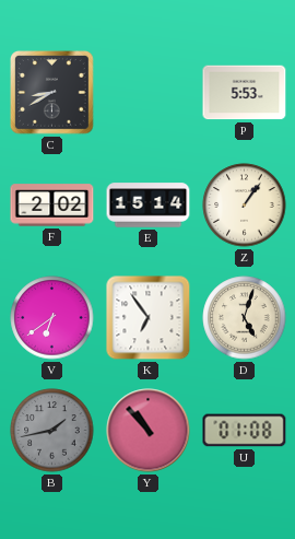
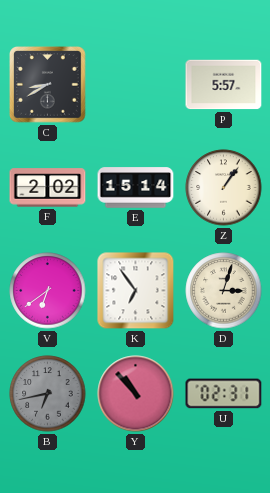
P: 5:53 -> 5:57 (224, 85)
D: 5:03 -> 3:03 (224, 291)
B: 1:43 -> 6:43 (48, 394)
U: 01:08 -> 02:31 (224, 394)
